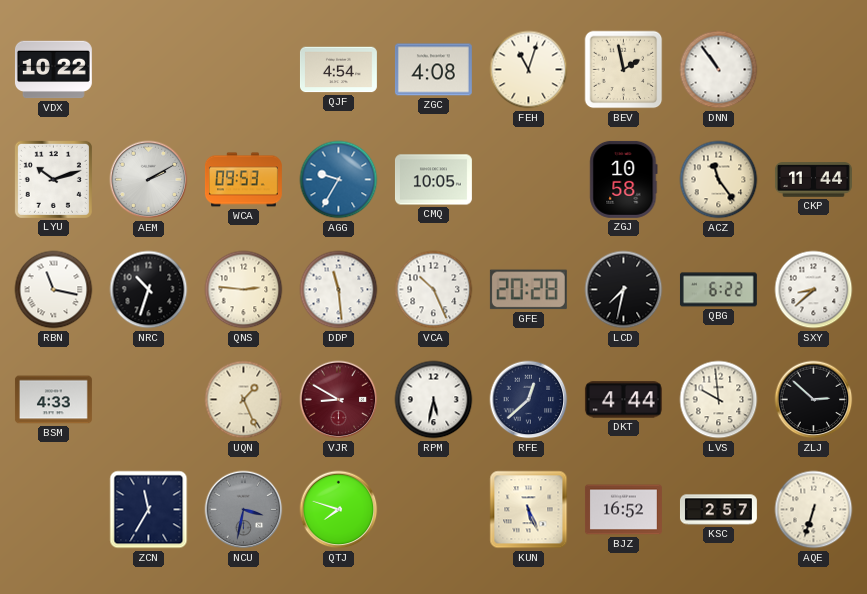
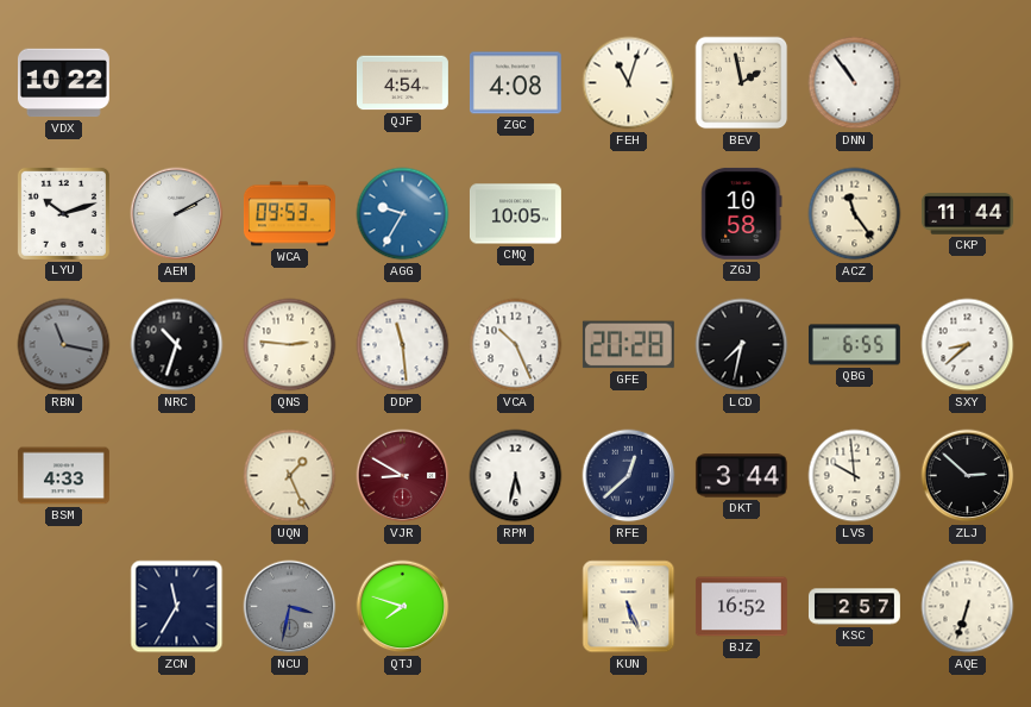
RBN dial: white -> grey (64, 345)
QBG: 6:22 -> 6:55 (854, 345)
DKT: 4:44 -> 3:44 (741, 476)
